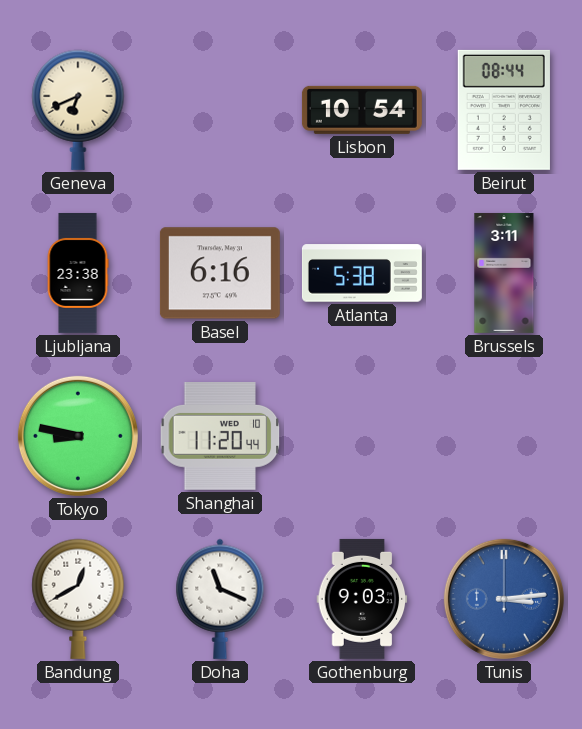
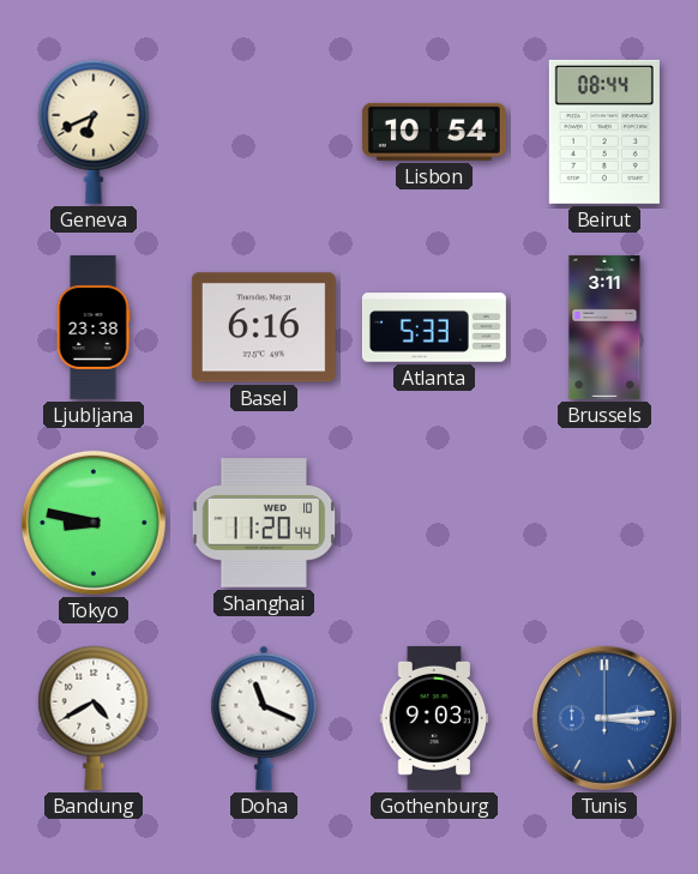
Atlanta: 5:38 -> 5:33 (434, 327)
Bandung: 12:40 -> 4:40 (94, 718)
